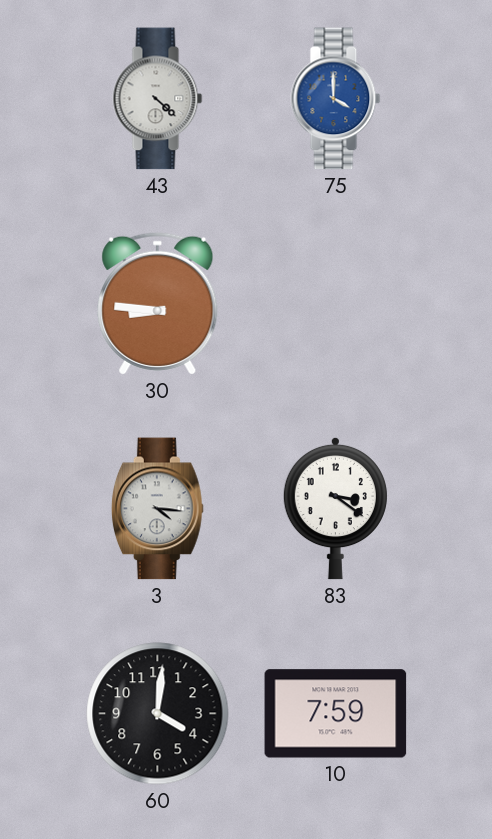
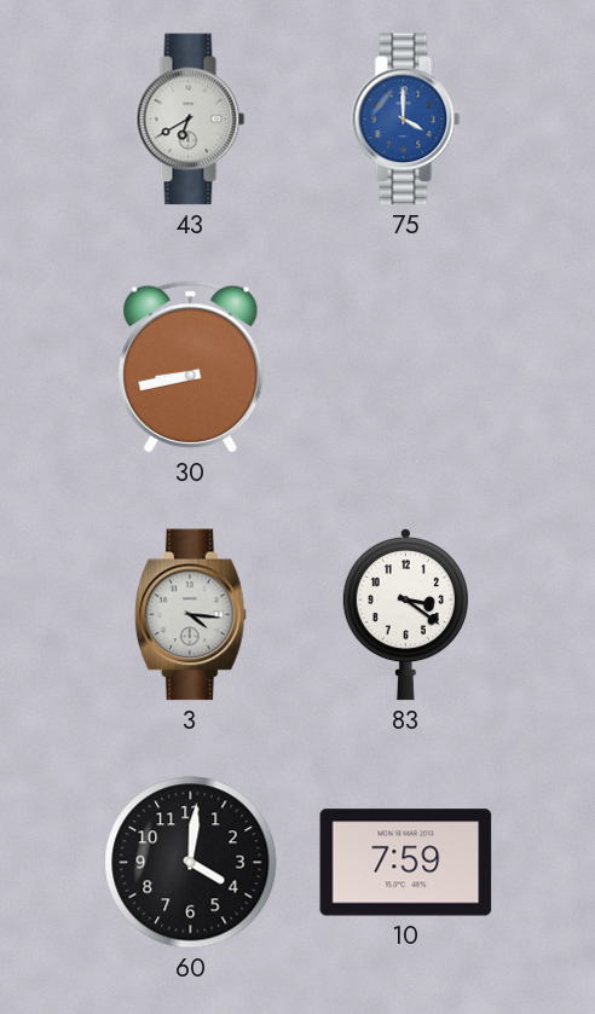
43: 4:22 -> 6:40 (191, 120)
30: 8:46 -> 8:43 (191, 366)
